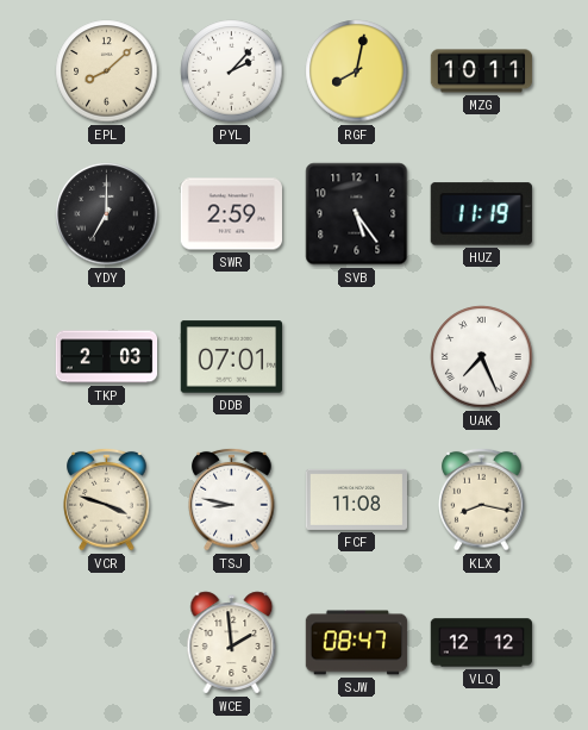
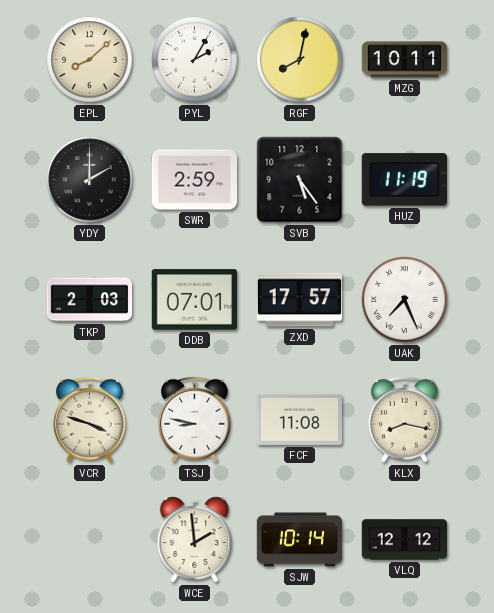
PYL: 2:07 -> 2:05 (195, 60)
YDY: 7:00 -> 2:00 (90, 180)
ZXD: none -> 17:57 (299, 300)
SJW: 08:47 -> 10:14 (300, 540)
